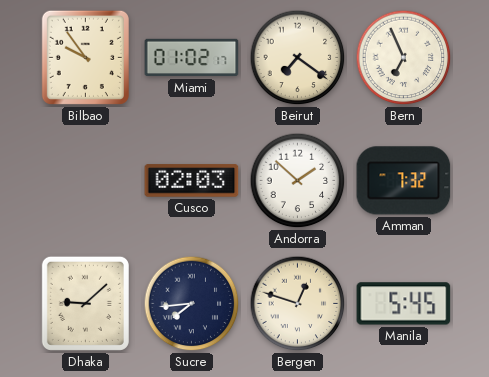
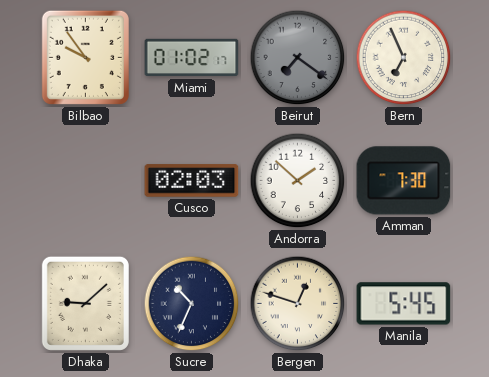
Beirut dial: cream -> grey (298, 58)
Amman: 7:32 -> 7:30 (404, 181)
Sucre: 7:44 -> 10:34 (192, 304)
